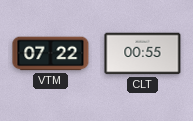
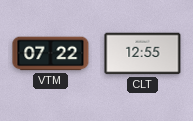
CLT: 00:55 -> 12:55 (143, 54)
